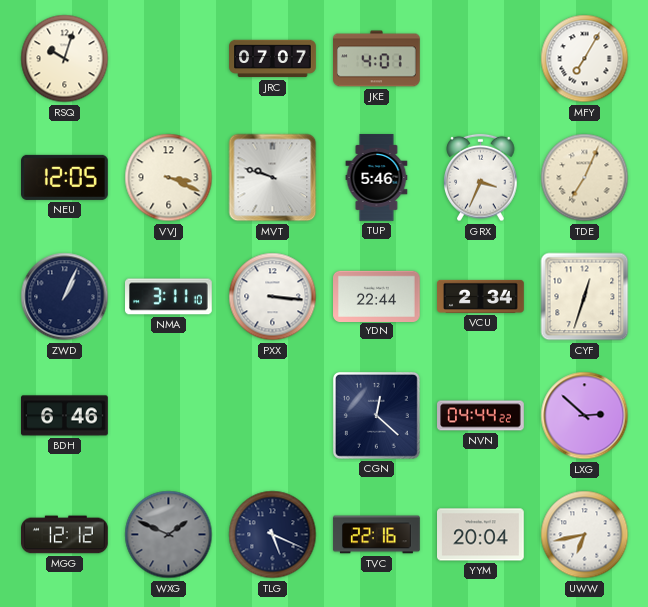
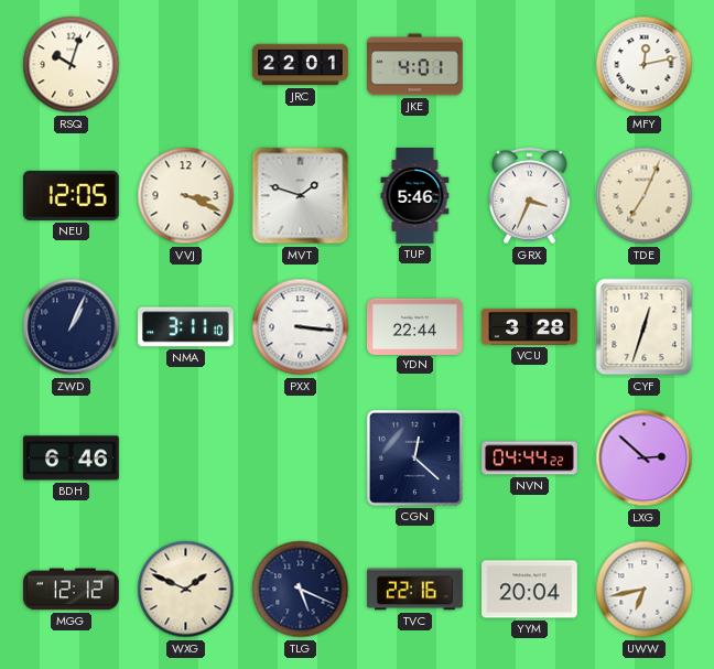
JRC: 07:07 -> 22:01 (301, 65)
MFY: 7:05 -> 12:13 (645, 65)
MVT: 9:48 -> 1:48 (301, 196)
VCU: 2:34 -> 3:28 (530, 326)
WXG dial: grey -> cream (186, 590)
